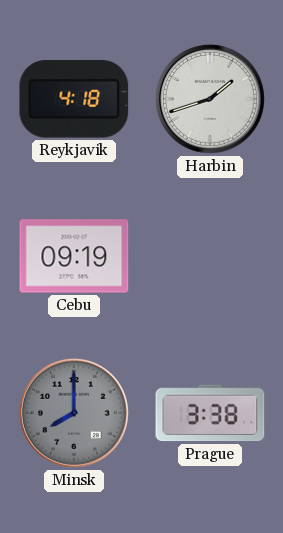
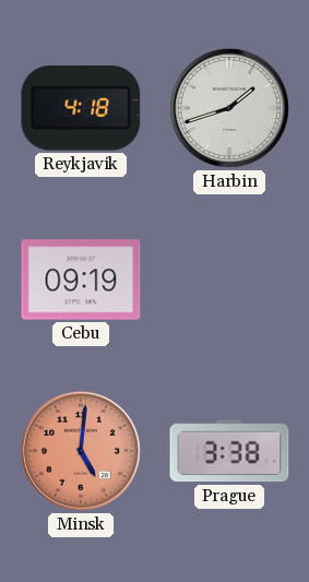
Minsk: 8:00 -> 5:01 (81, 451)
Minsk dial: grey -> salmon (81, 451)
